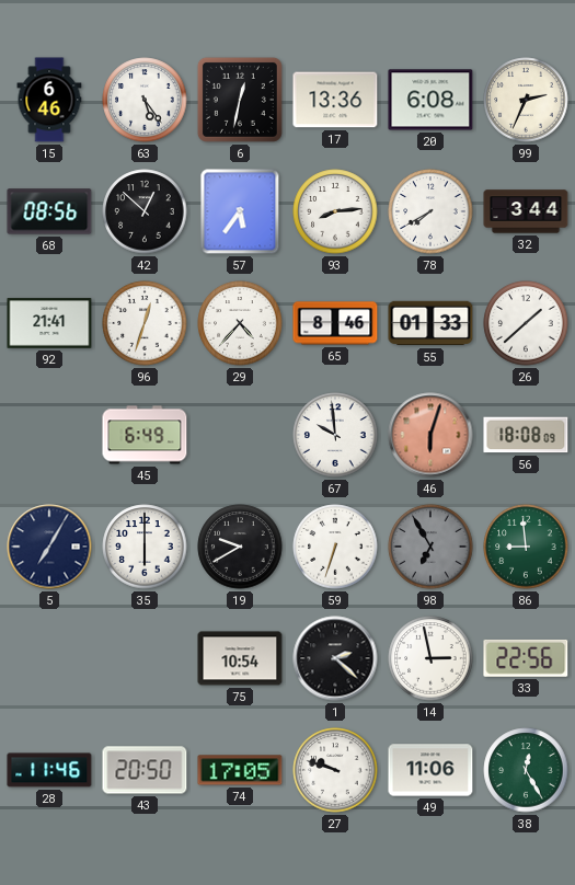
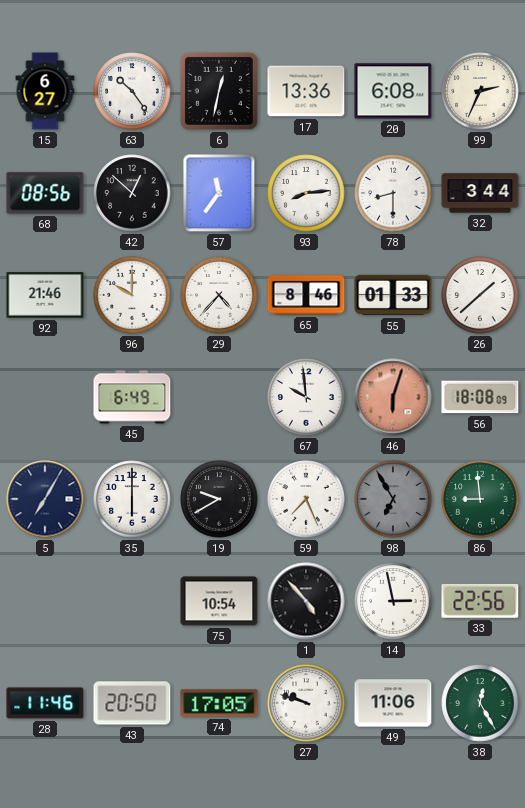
15: 6:46 -> 6:27 (45, 91)
63: 5:24 -> 10:24 (132, 91)
57: 5:36 -> 11:36 (219, 193)
78: 7:40 -> 8:30 (393, 193)
92: 21:41 -> 21:46 (45, 295)
96: 12:33 -> 10:00 (132, 295)
59: 6:33 -> 7:26 (306, 499)
1: 2:22 -> 4:53 (306, 601)
